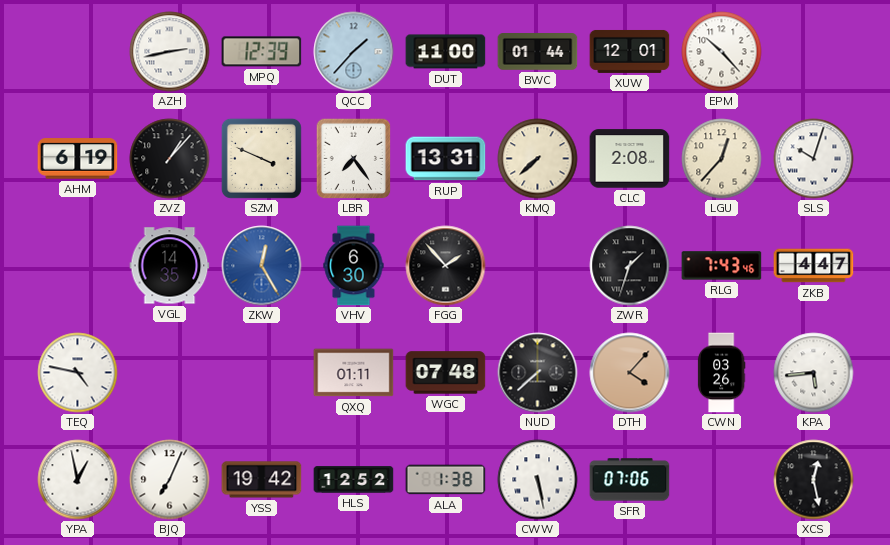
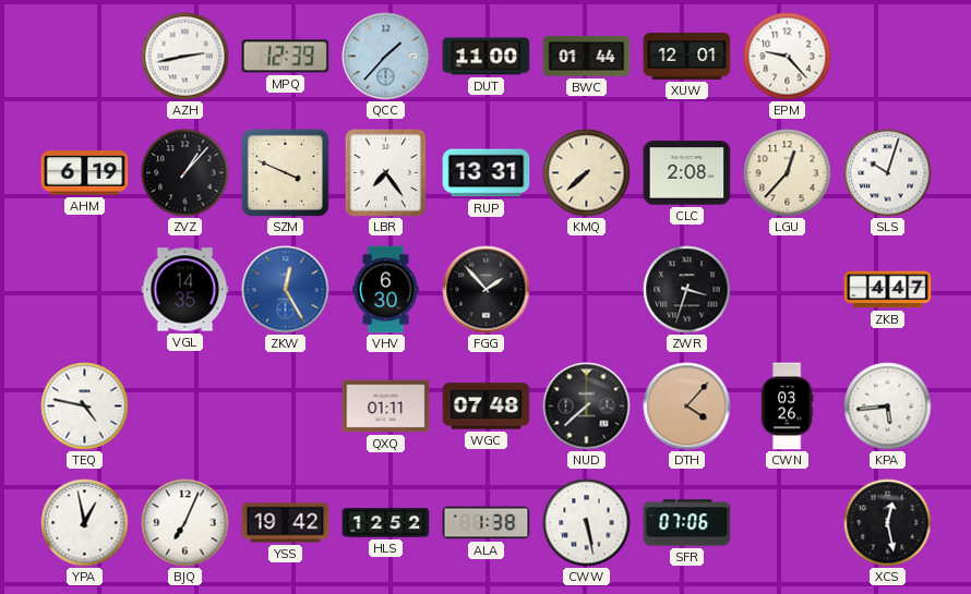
EPM: 10:23 -> 9:23 (788, 57)
ZWR: 1:33 -> 3:33 (687, 290)
RLG: 7:43 -> none (722, 266)
